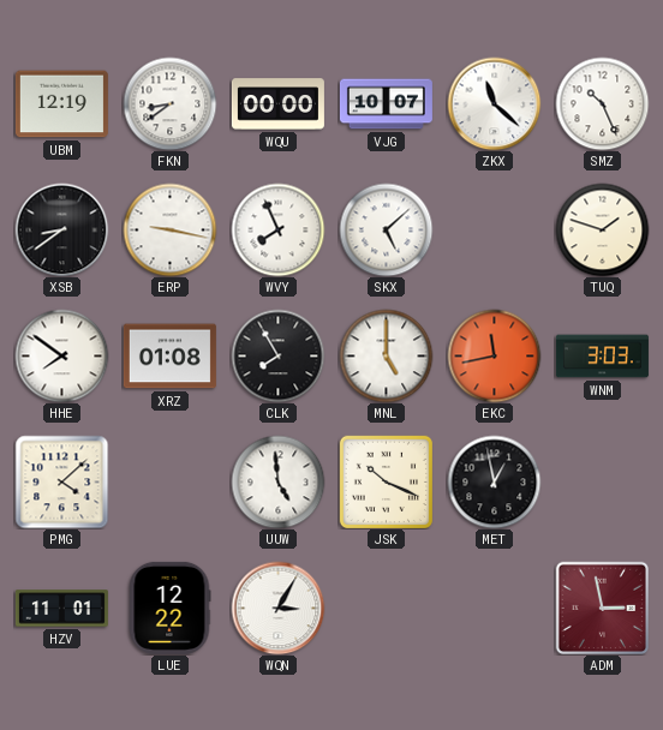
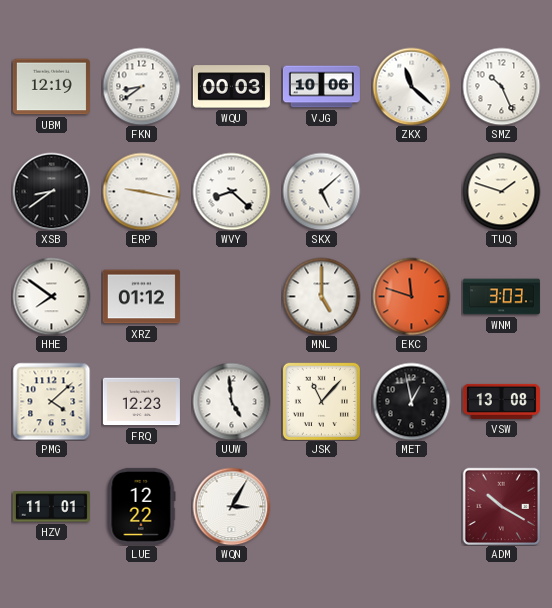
WQU: 00:00 -> 00:03 (231, 87)
VJG: 10:07 -> 10:06 (321, 87)
WVY: 7:56 -> 8:22 (231, 191)
XRZ: 01:08 -> 01:12 (141, 297)
CLK: 7:55 -> none (277, 355)
EKC: 11:43 -> 11:48 (411, 296)
FRQ: none -> 12:23 (141, 402)
JSK: 10:19 -> 11:07 (321, 401)
VSW: none -> 13:08 (501, 401)
ADM: 2:58 -> 10:20 (501, 506)
